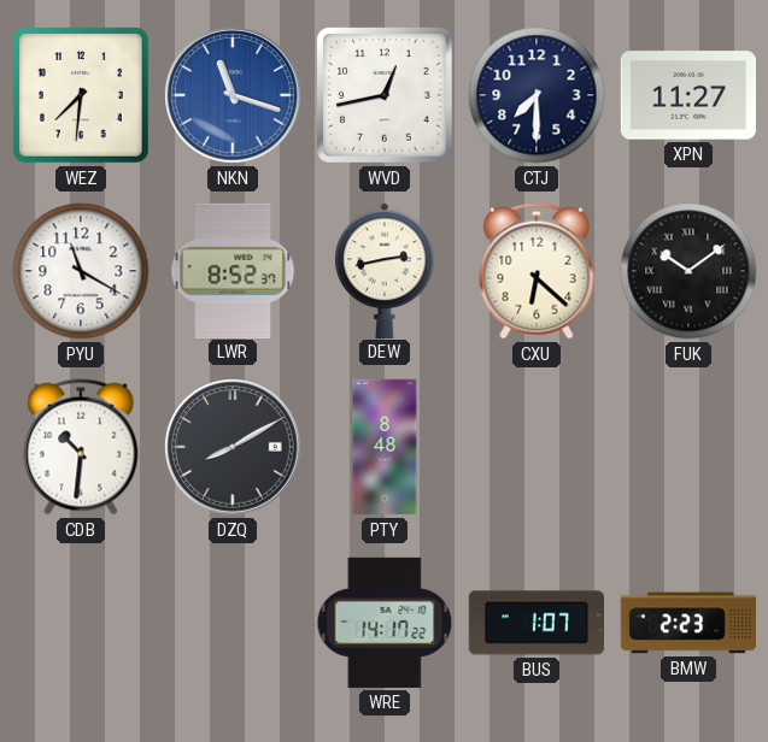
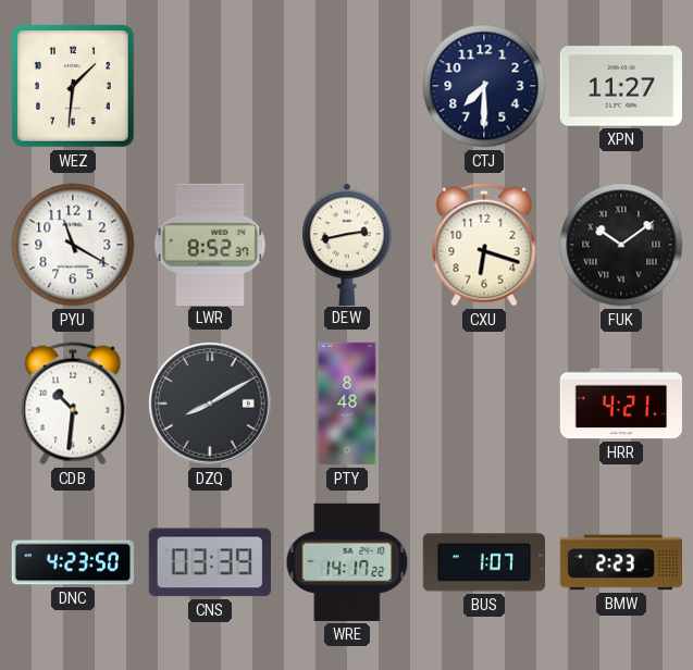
WEZ: 7:31 -> 1:31 (74, 87)
NKN: 11:18 -> none (234, 96)
WVD: 12:43 -> none (386, 96)
CXU: 6:22 -> 6:18 (484, 245)
HRR: none -> 4:21 (620, 404)
DNC: none -> 4:23 (72, 562)
CNS: none -> 03:39 (210, 562)
